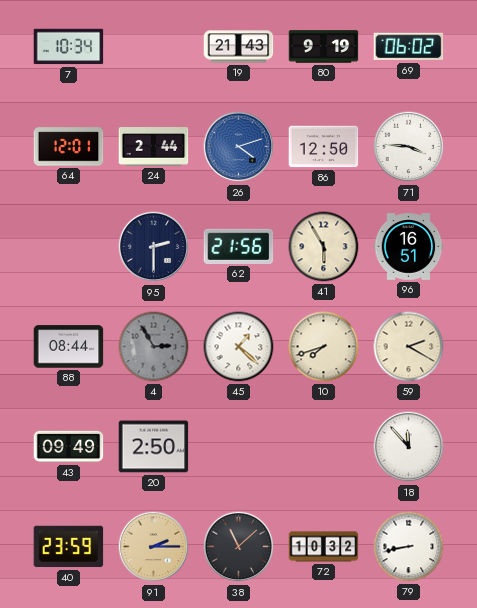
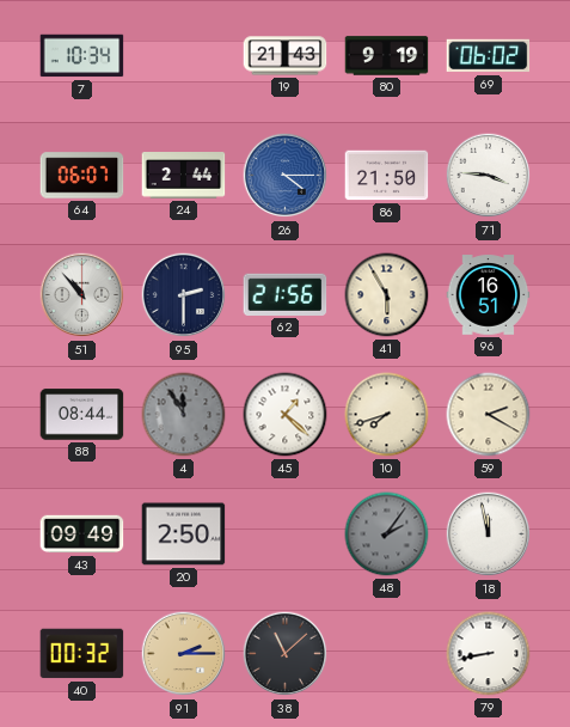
64: 12:01 -> 06:07 (82, 176)
26: 4:12 -> 4:15 (286, 176)
86: 12:50 -> 21:50 (387, 176)
51: none -> 10:53 (82, 295)
4: 2:55 -> 11:55 (184, 415)
48: none -> 2:06 (387, 534)
18: 11:53 -> 11:58 (489, 534)
40: 23:59 -> 00:32 (82, 654)
72: 10:32 -> none (324, 547)
